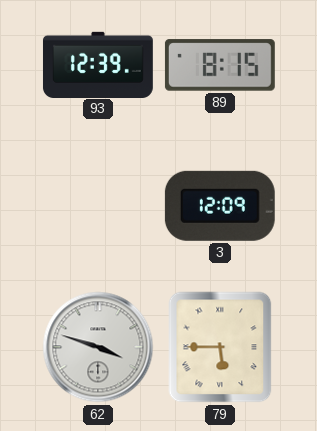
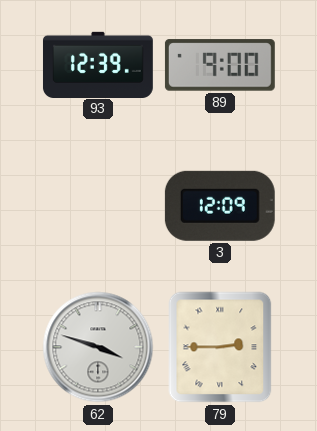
89: 8:15 -> 9:00 (220, 65)
79: 5:45 -> 2:45 (220, 347)
